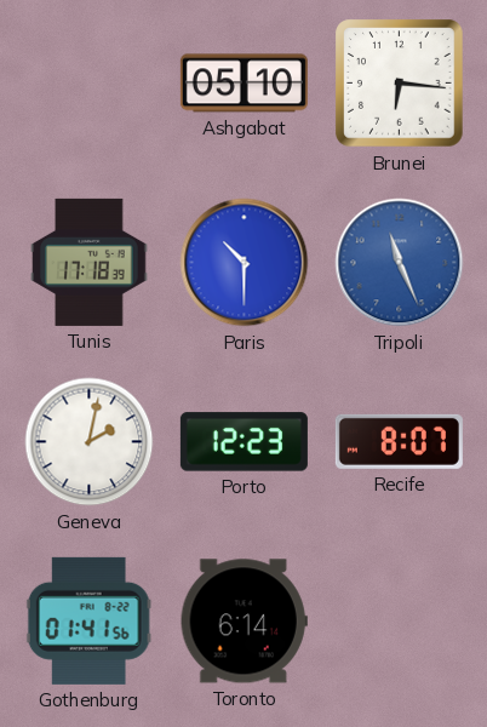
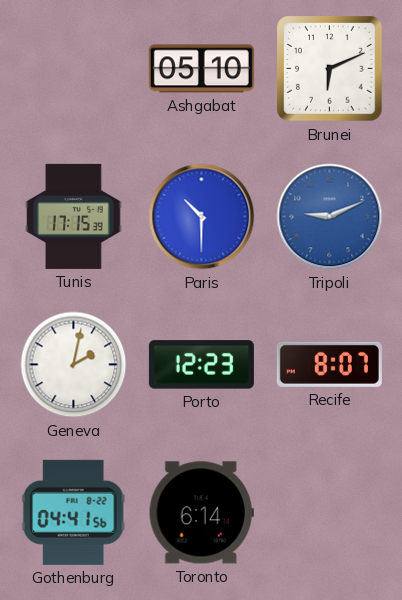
Brunei: 6:16 -> 6:11 (330, 69)
Tunis: 17:18 -> 17:15 (74, 216)
Tripoli: 11:26 -> 9:11 (330, 217)
Gothenburg: 01:41 -> 04:41 (73, 512)
